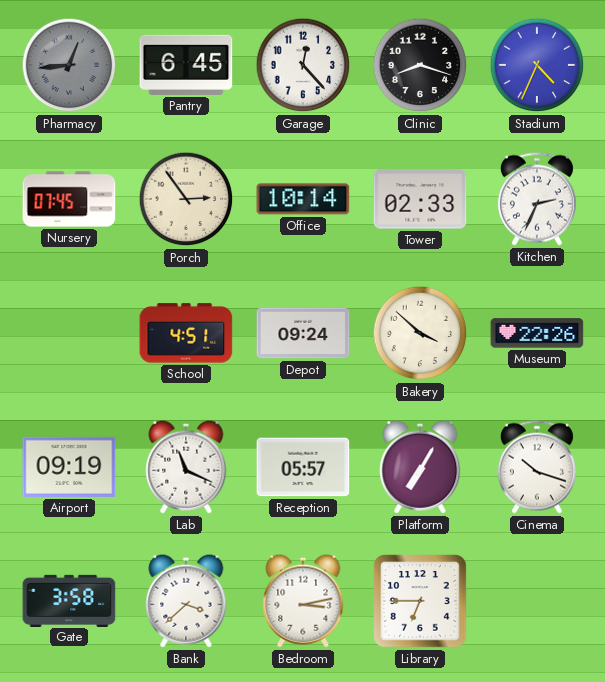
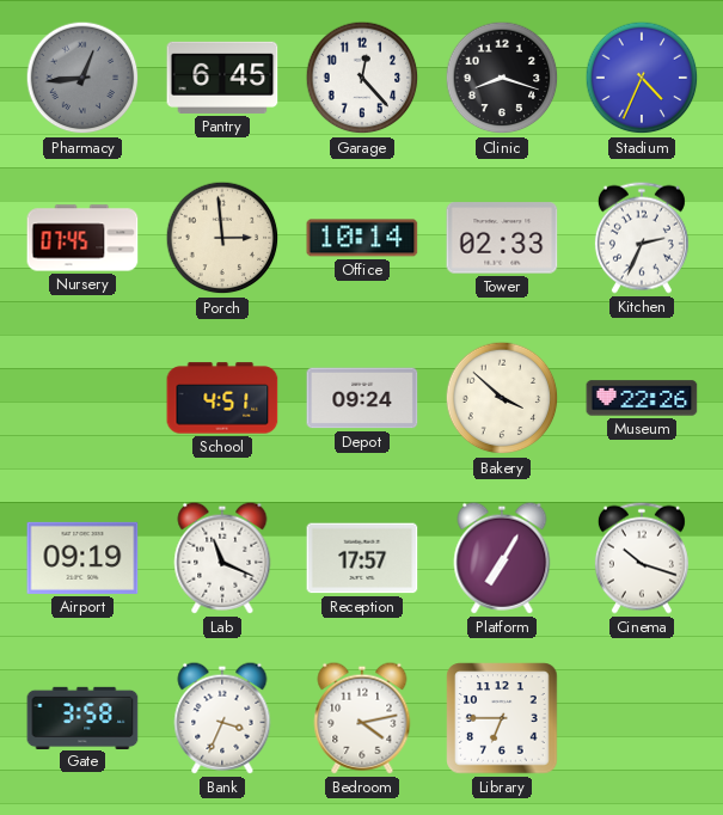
Porch: 2:54 -> 2:59 (222, 238)
Reception: 05:57 -> 17:57 (362, 558)
Bank: 3:38 -> 3:34 (222, 718)
Bedroom: 3:13 -> 4:13 (362, 718)
